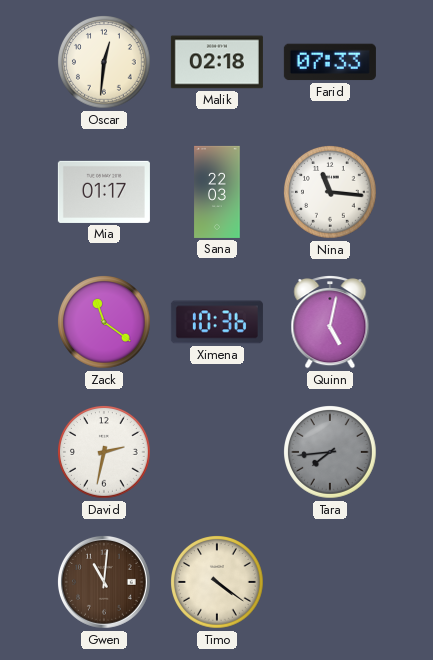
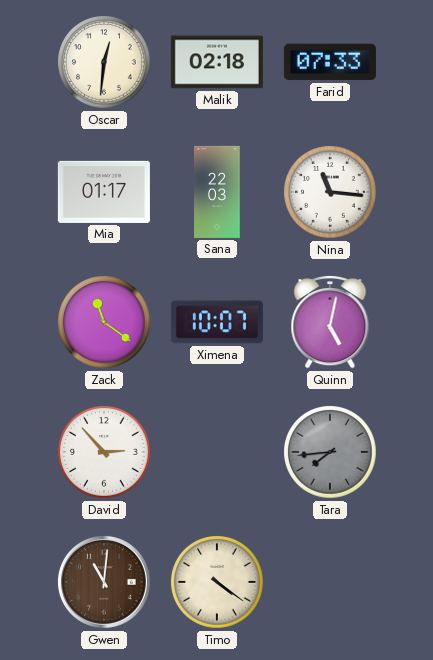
Ximena: 10:36 -> 10:07 (217, 322)
David: 2:32 -> 2:53 (104, 452)
